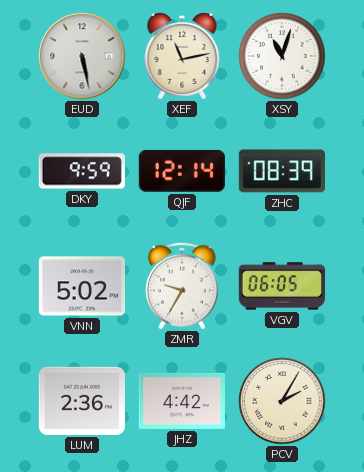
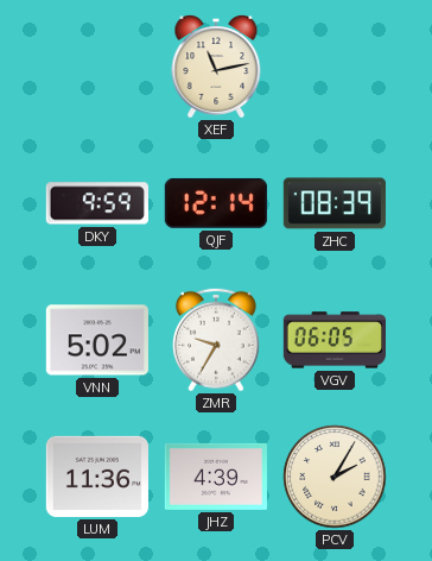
EUD: 5:28 -> none (82, 56)
XSY: 11:03 -> none (282, 56)
LUM: 2:36 -> 11:36 (97, 477)
JHZ: 4:42 -> 4:39 (216, 477)
